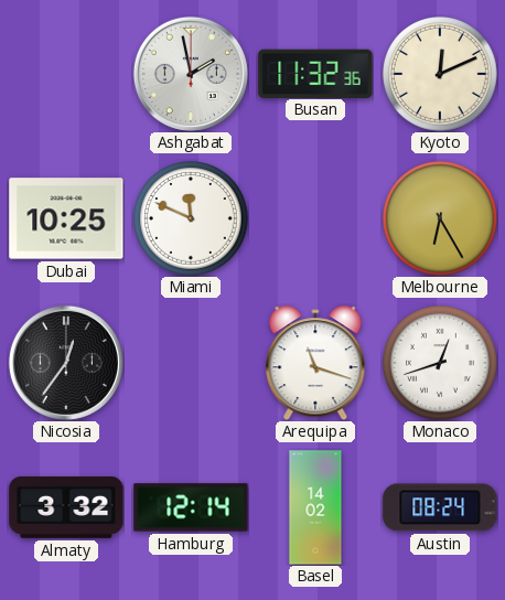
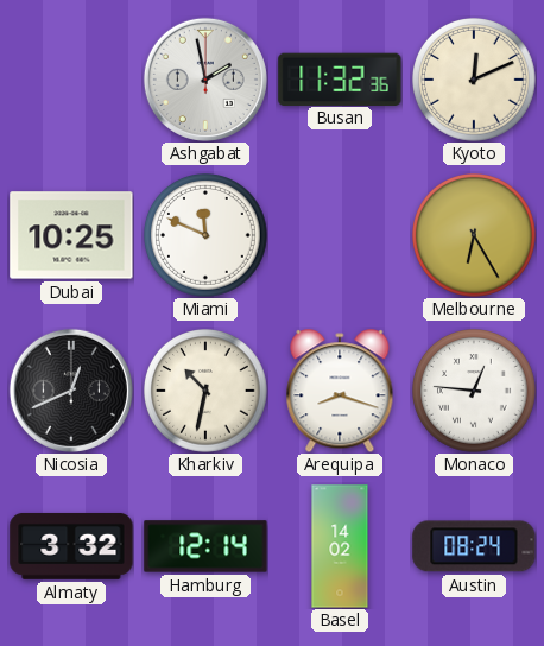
Nicosia: 12:36 -> 12:41 (71, 391)
Kharkiv: none -> 10:32 (207, 392)
Arequipa: 11:18 -> 8:18 (340, 391)
Monaco: 12:42 -> 12:46 (475, 392)
